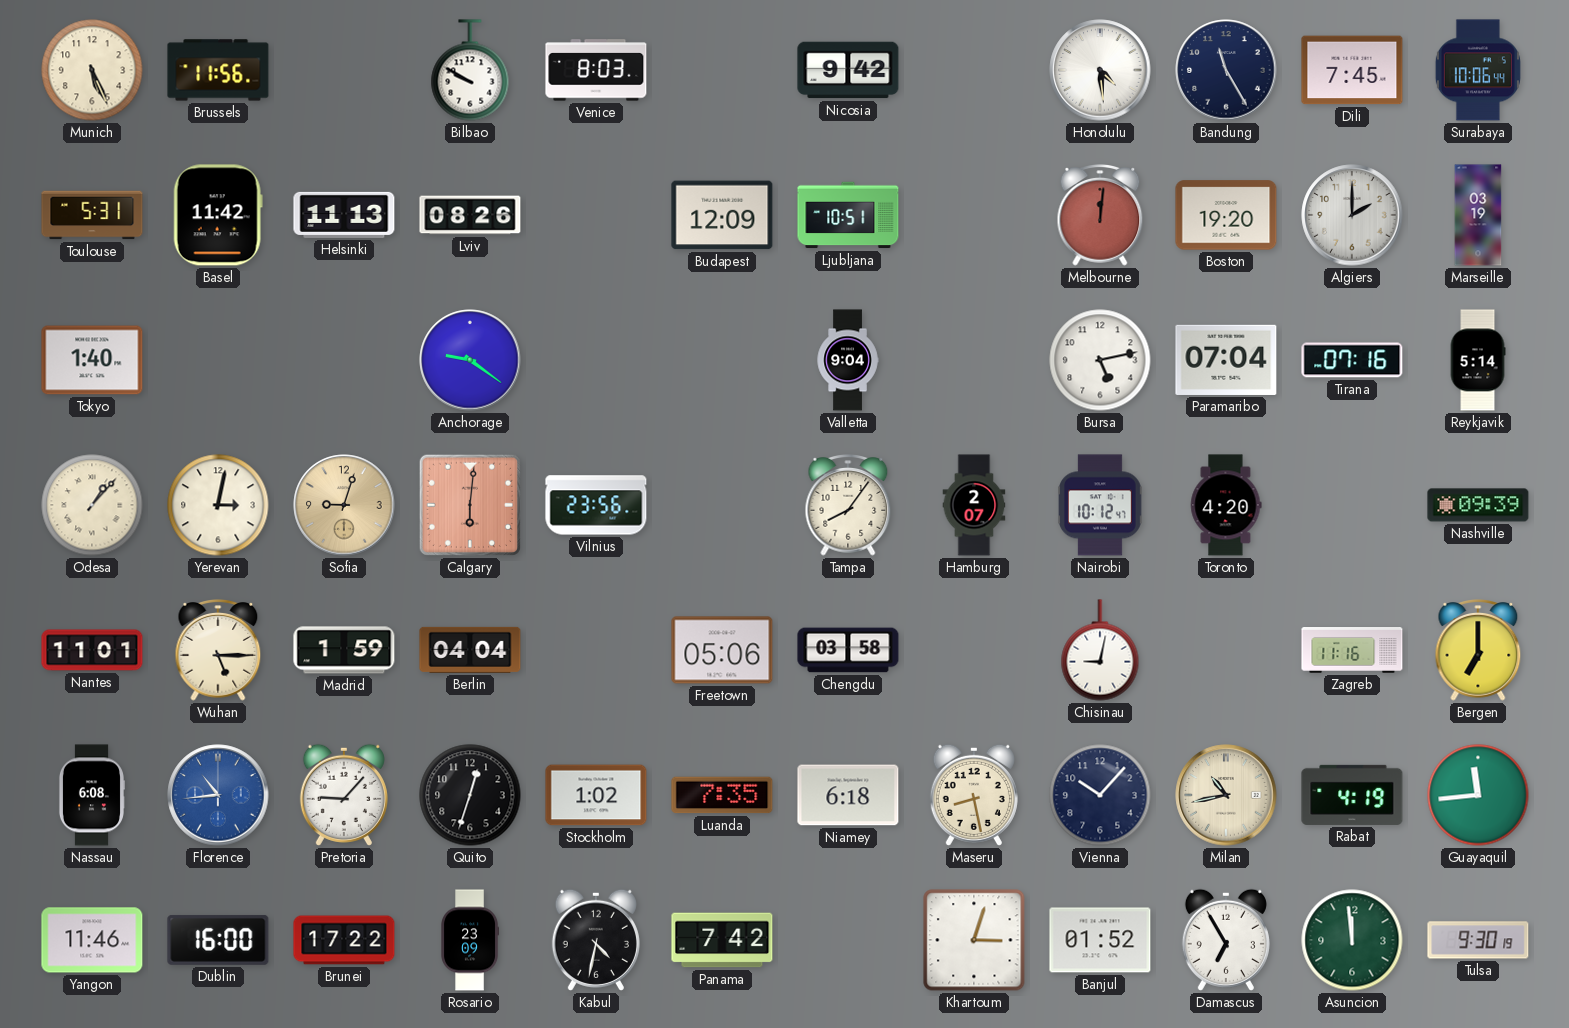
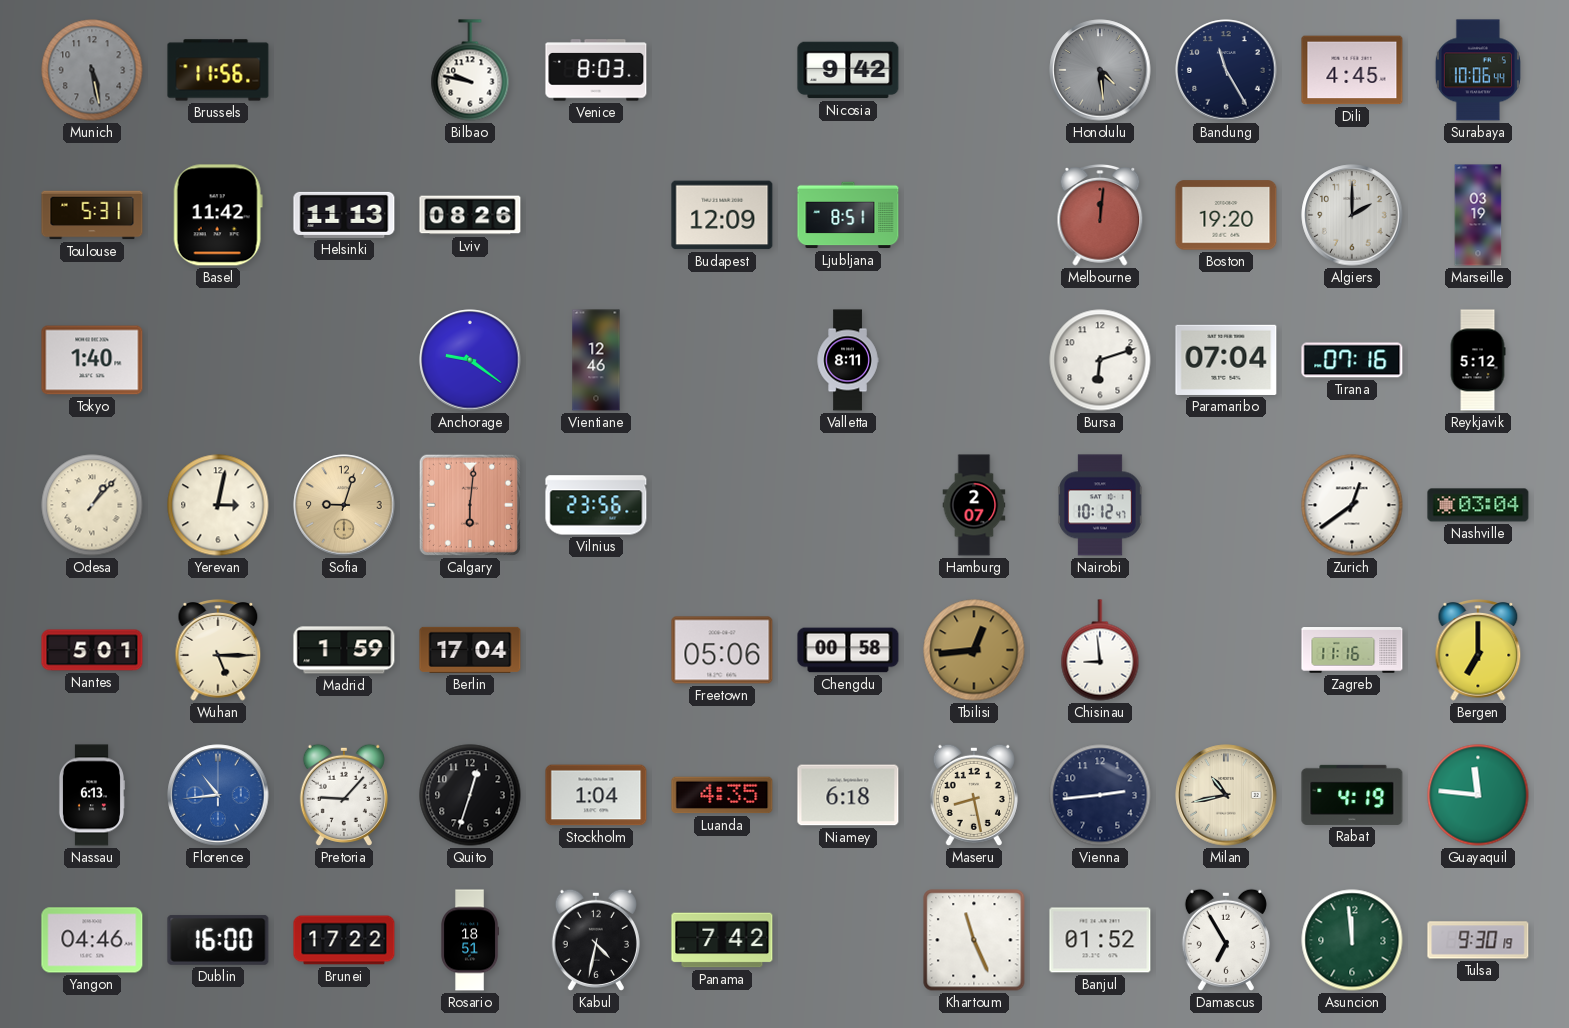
Munich: 5:26 -> 5:28 (92, 70)
Munich dial: cream -> grey (92, 70)
Bilbao: 9:50 -> 9:47 (470, 70)
Honolulu dial: white -> grey (1100, 70)
Dili: 7:45 -> 4:45 (1352, 70)
Ljubljana: 10:51 -> 8:51 (848, 215)
Vientiane: none -> 12:46 (596, 360)
Valletta: 9:04 -> 8:11 (848, 360)
Bursa: 5:13 -> 6:12 (1100, 360)
Reykjavik: 5:14 -> 5:12 (1478, 360)
Tampa: 8:06 -> none (848, 505)
Toronto: 4:20 -> none (1226, 505)
Zurich: none -> 12:39 (1352, 505)
Nashville: 09:39 -> 03:04 (1478, 505)
Nantes: 11:01 -> 5:01 (92, 650)
Berlin: 04:04 -> 17:04 (470, 650)
Chengdu: 03:58 -> 00:58 (848, 650)
Tbilisi: none -> 12:44 (974, 650)
Chisinau: 9:02 -> 8:59 (1100, 650)
Nassau: 6:08 -> 6:13 (91, 795)
Stockholm: 1:02 -> 1:04 (596, 795)
Luanda: 7:35 -> 4:35 (722, 795)
Vienna: 10:07 -> 2:44 (1100, 795)
Guayaquil: 11:44 -> 11:46 (1478, 795)
Yangon: 11:46 -> 04:46 (92, 940)
Rosario: 23:09 -> 18:51 (469, 940)
Khartoum: 3:03 -> 11:26 (974, 940)
